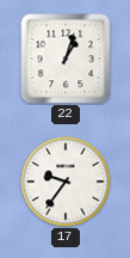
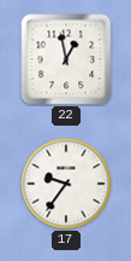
22: 1:03 -> 12:58 (66, 59)
